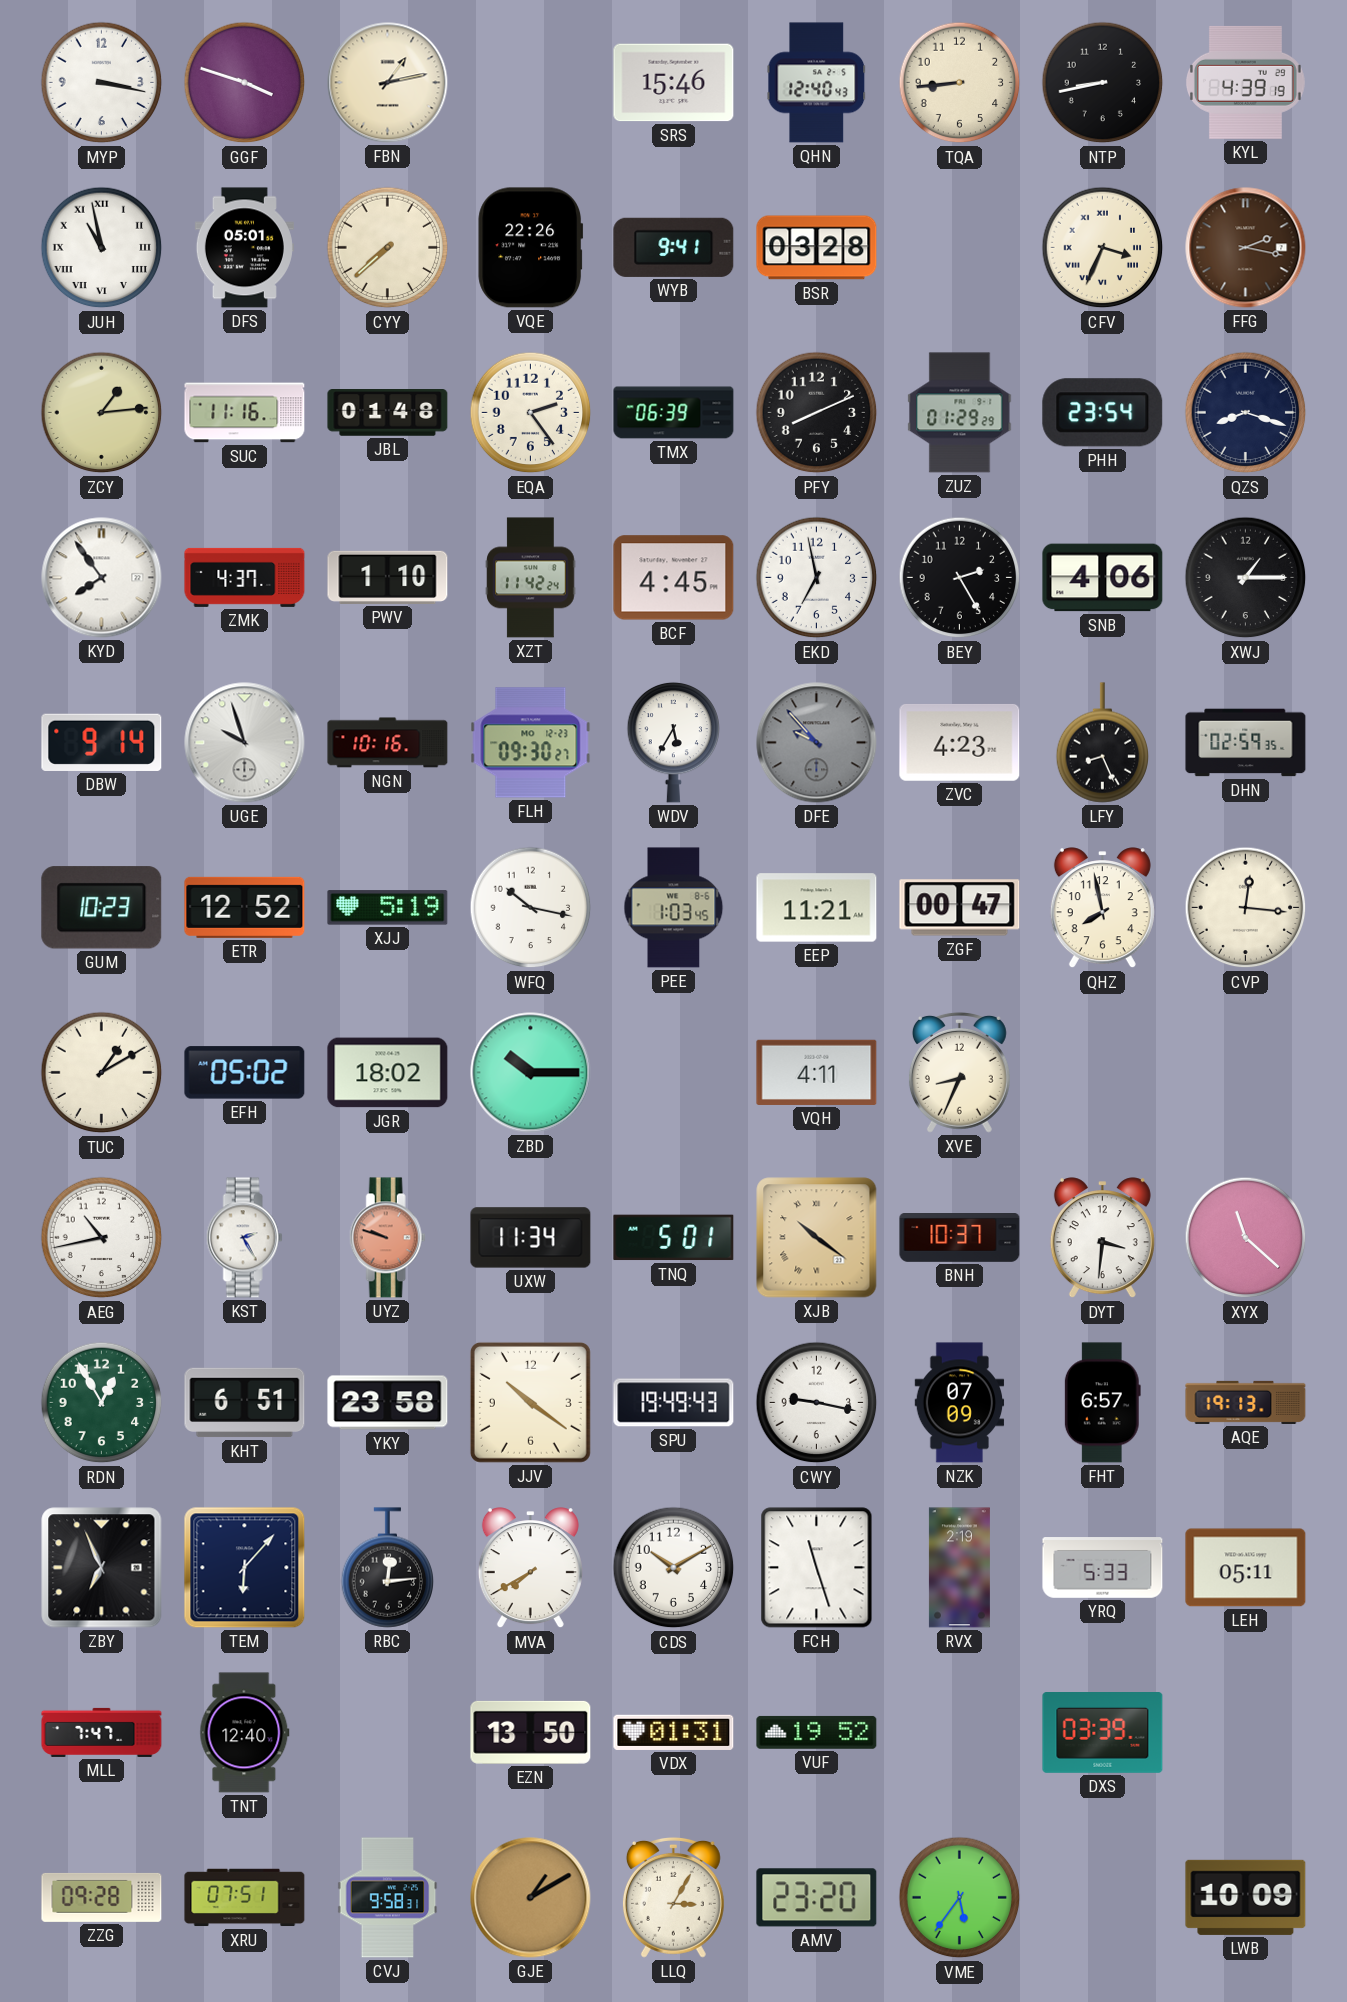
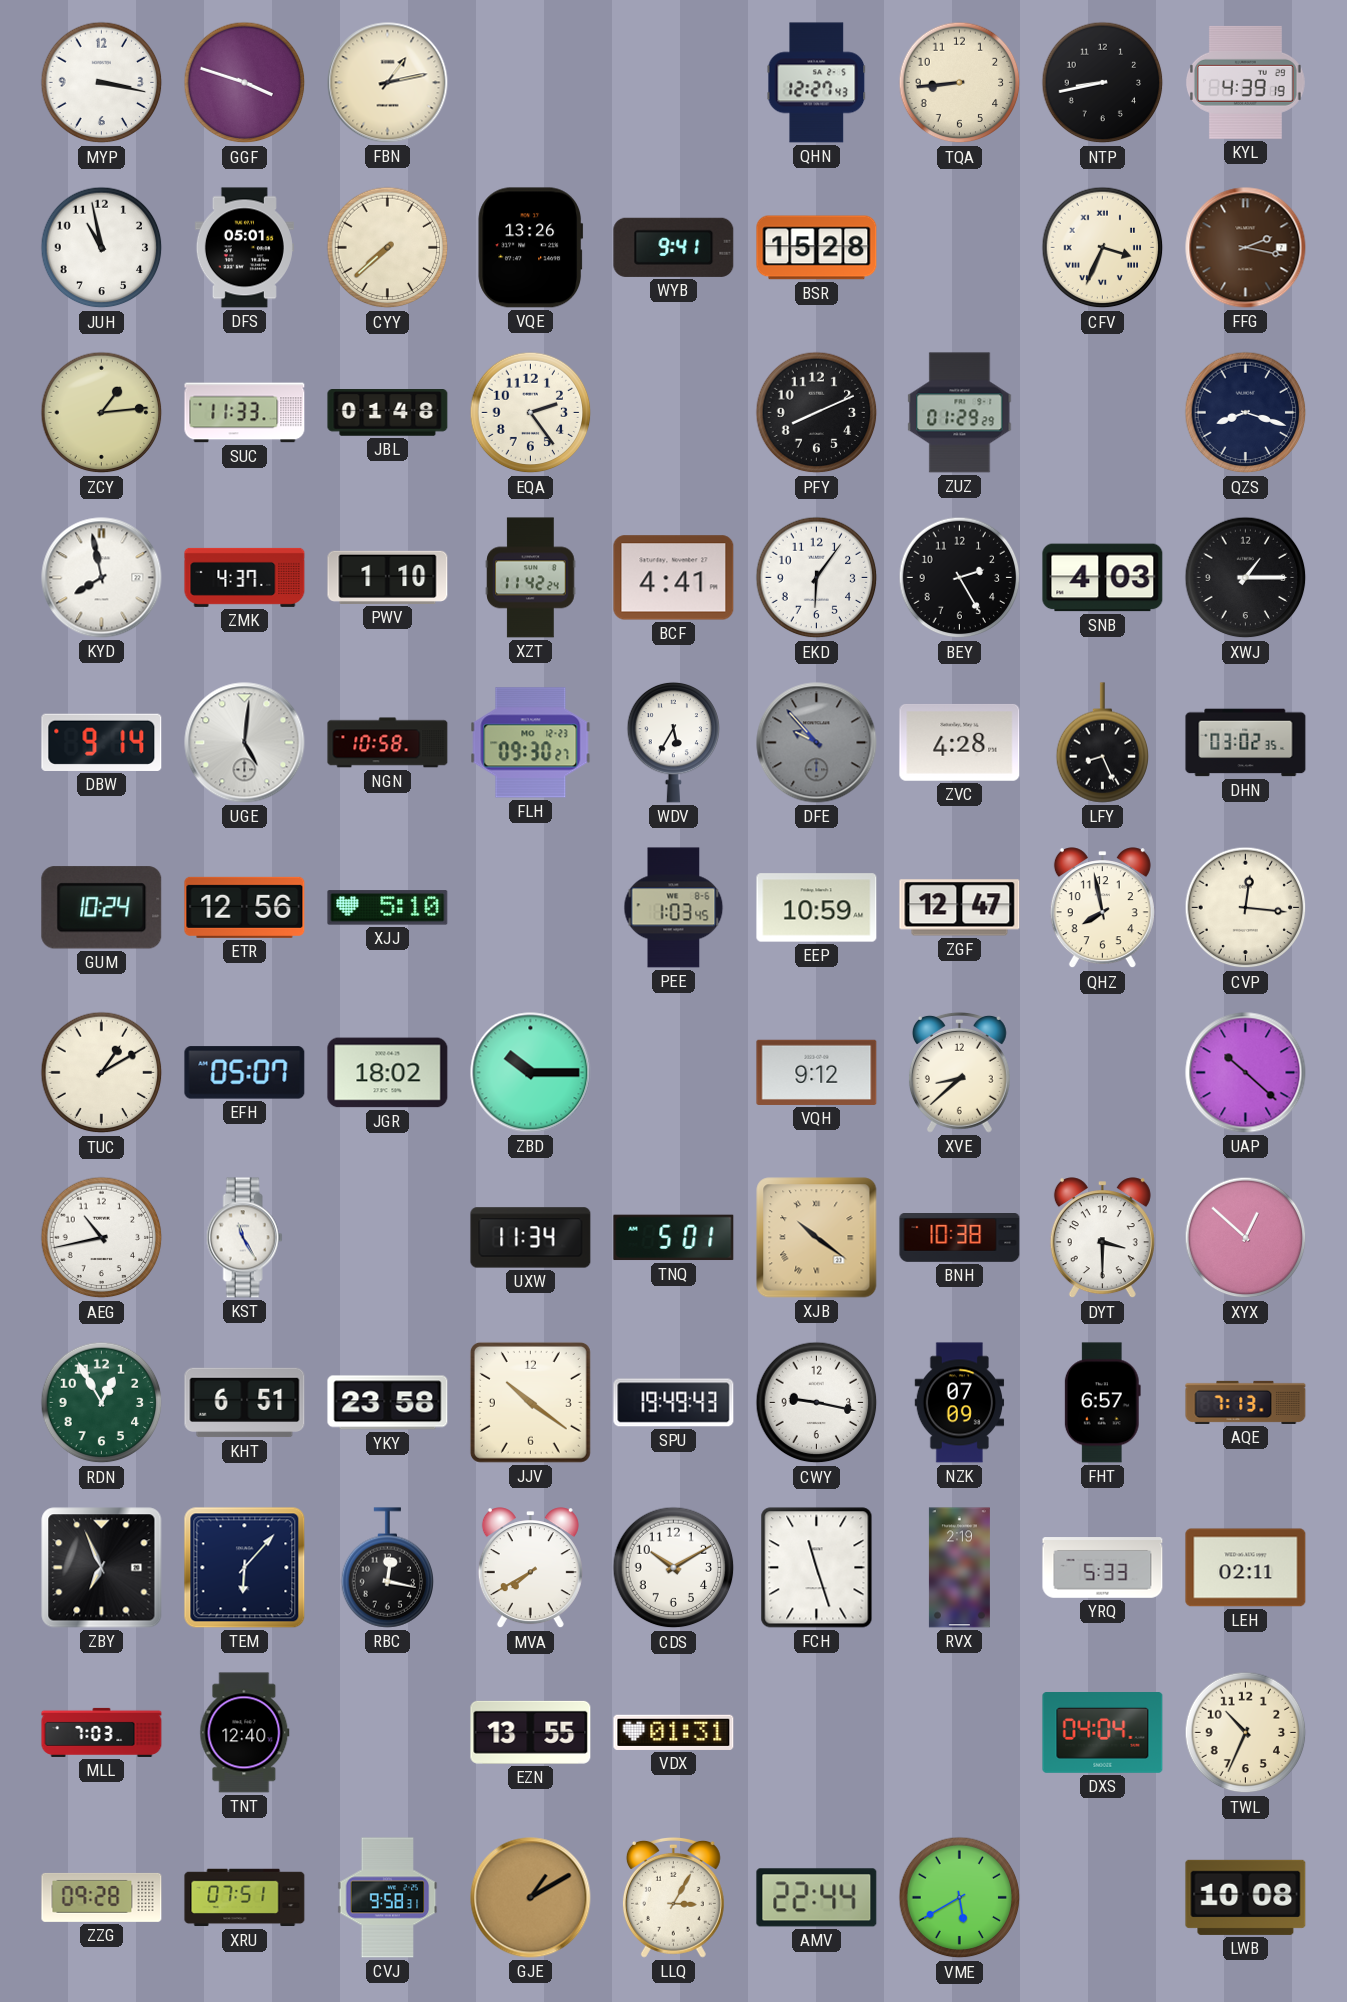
SRS: 15:46 -> none (674, 83)
QHN: 12:40 -> 12:27 (817, 83)
JUH numerals: Roman -> Arabic (102, 248)
VQE: 22:26 -> 13:26 (531, 248)
BSR: 03:28 -> 15:28 (817, 248)
SUC: 11:16 -> 11:33 (245, 413)
TMX: 06:39 -> none (674, 413)
PHH: 23:54 -> none (1103, 413)
KYD: 7:54 -> 7:58 (102, 578)
BCF: 4:45 -> 4:41 (674, 578)
EKD: 6:58 -> 6:06 (817, 578)
SNB: 4:06 -> 4:03 (1103, 578)
UGE: 9:57 -> 5:01 (245, 743)
NGN: 10:16 -> 10:58 (388, 743)
ZVC: 4:23 -> 4:28 (960, 742)
DHN: 02:59 -> 03:02 (1246, 743)
GUM: 10:23 -> 10:24 (102, 908)
ETR: 12:52 -> 12:56 (245, 907)
XJJ: 5:19 -> 5:10 (388, 908)
WFQ: 10:17 -> none (531, 908)
EEP: 11:21 -> 10:59 (817, 908)
ZGF: 00:47 -> 12:47 (960, 908)
EFH: 05:02 -> 05:07 (245, 1073)
VQH: 4:11 -> 9:12 (817, 1072)
XVE: 8:34 -> 8:38 (959, 1072)
UAP: none -> 10:22 (1246, 1073)
KST: 2:25 -> 11:25 (244, 1238)
UYZ: 9:48 -> none (387, 1238)
BNH: 10:37 -> 10:38 (960, 1238)
DYT: 3:31 -> 3:30 (1102, 1238)
XYX: 11:22 -> 12:52 (1246, 1238)
AQE: 19:13 -> 7:13 (1246, 1402)
RBC: 12:14 -> 12:17 (388, 1568)
LEH: 05:11 -> 02:11 (1246, 1568)
MLL: 7:47 -> 7:03 (102, 1732)
EZN: 13:50 -> 13:55 (531, 1732)
VUF: 19:52 -> none (817, 1732)
DXS: 03:39 -> 04:04 (1103, 1733)
TWL: none -> 10:34 (1246, 1733)
AMV: 23:20 -> 22:44 (817, 1898)
VME: 5:36 -> 5:40 (960, 1898)
LWB: 10:09 -> 10:08 (1246, 1897)
